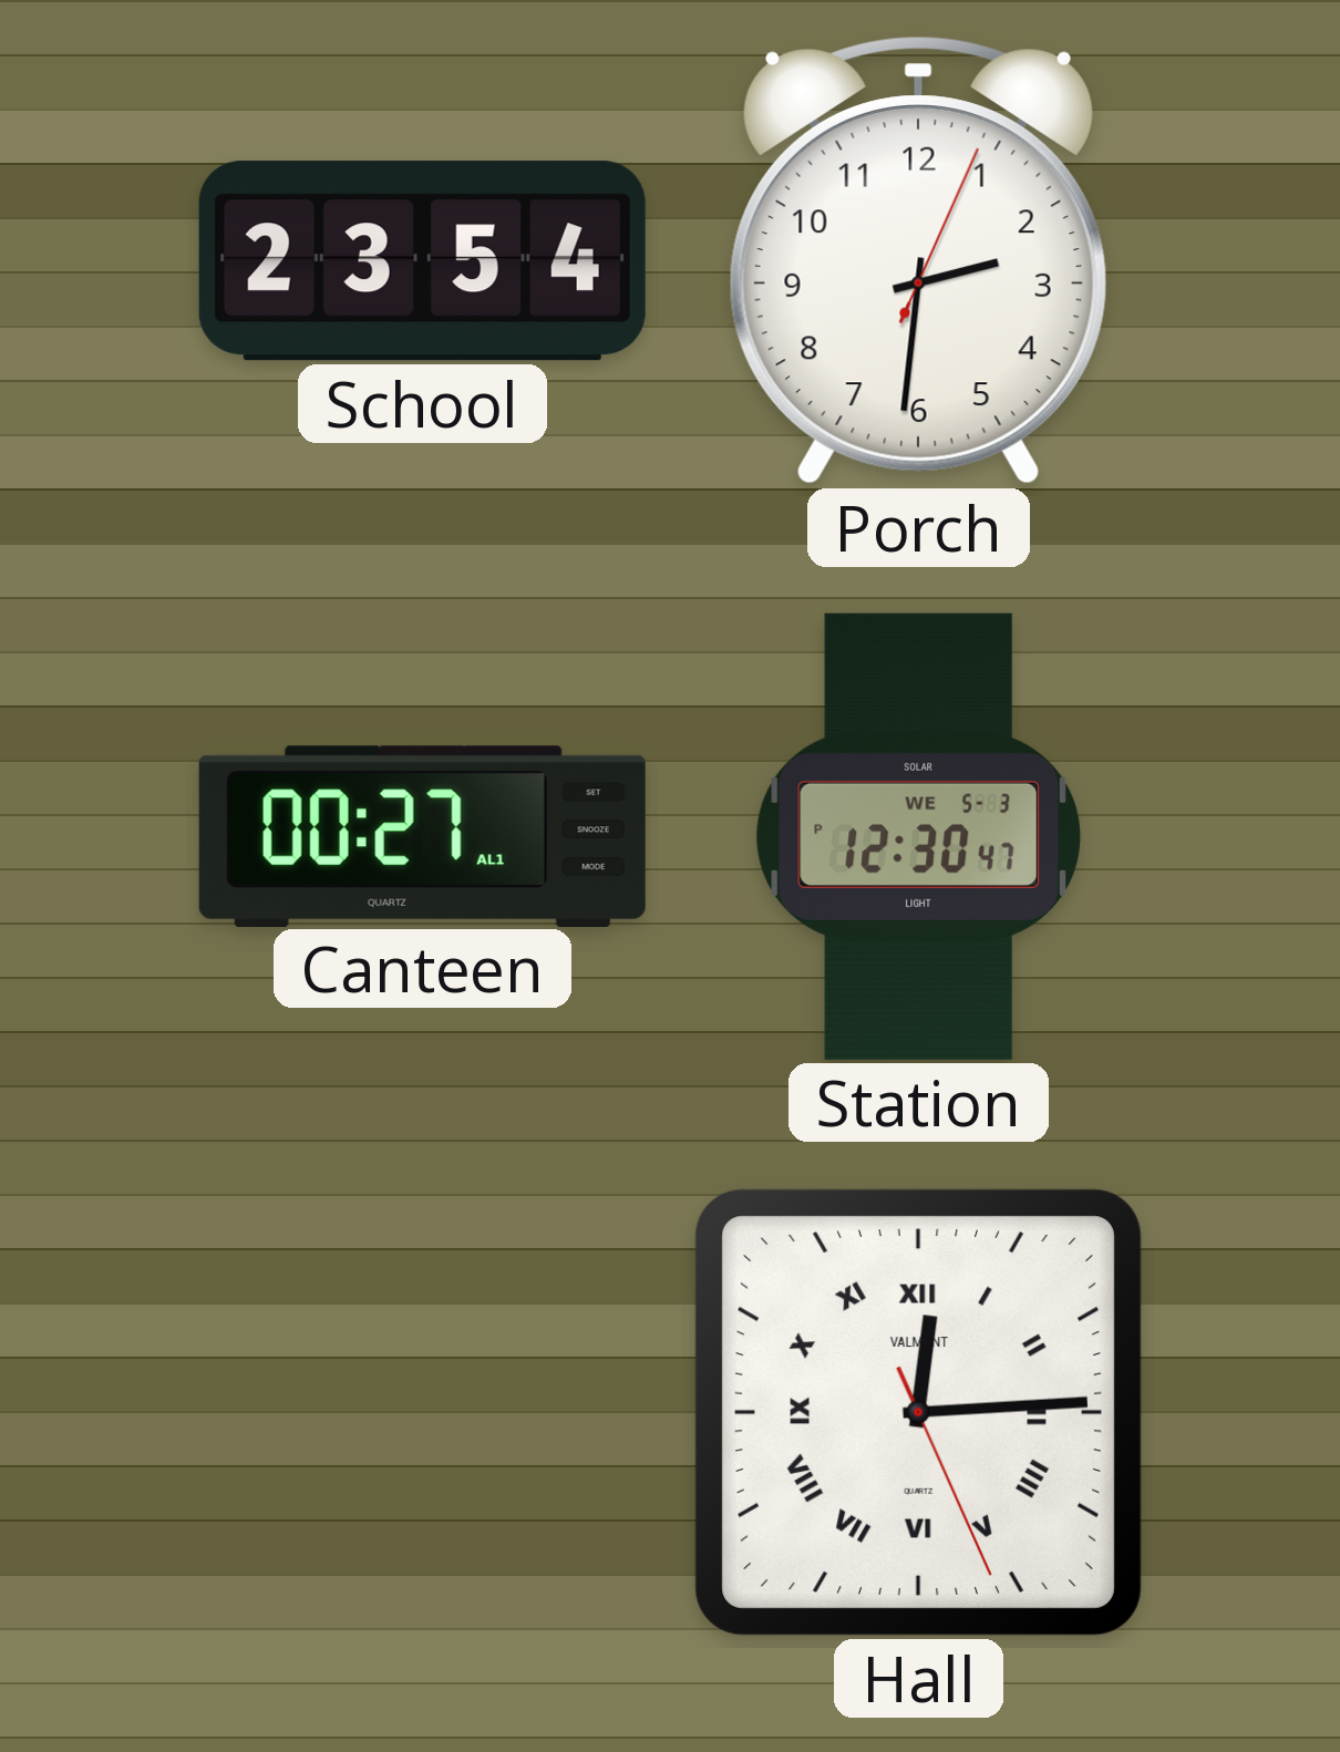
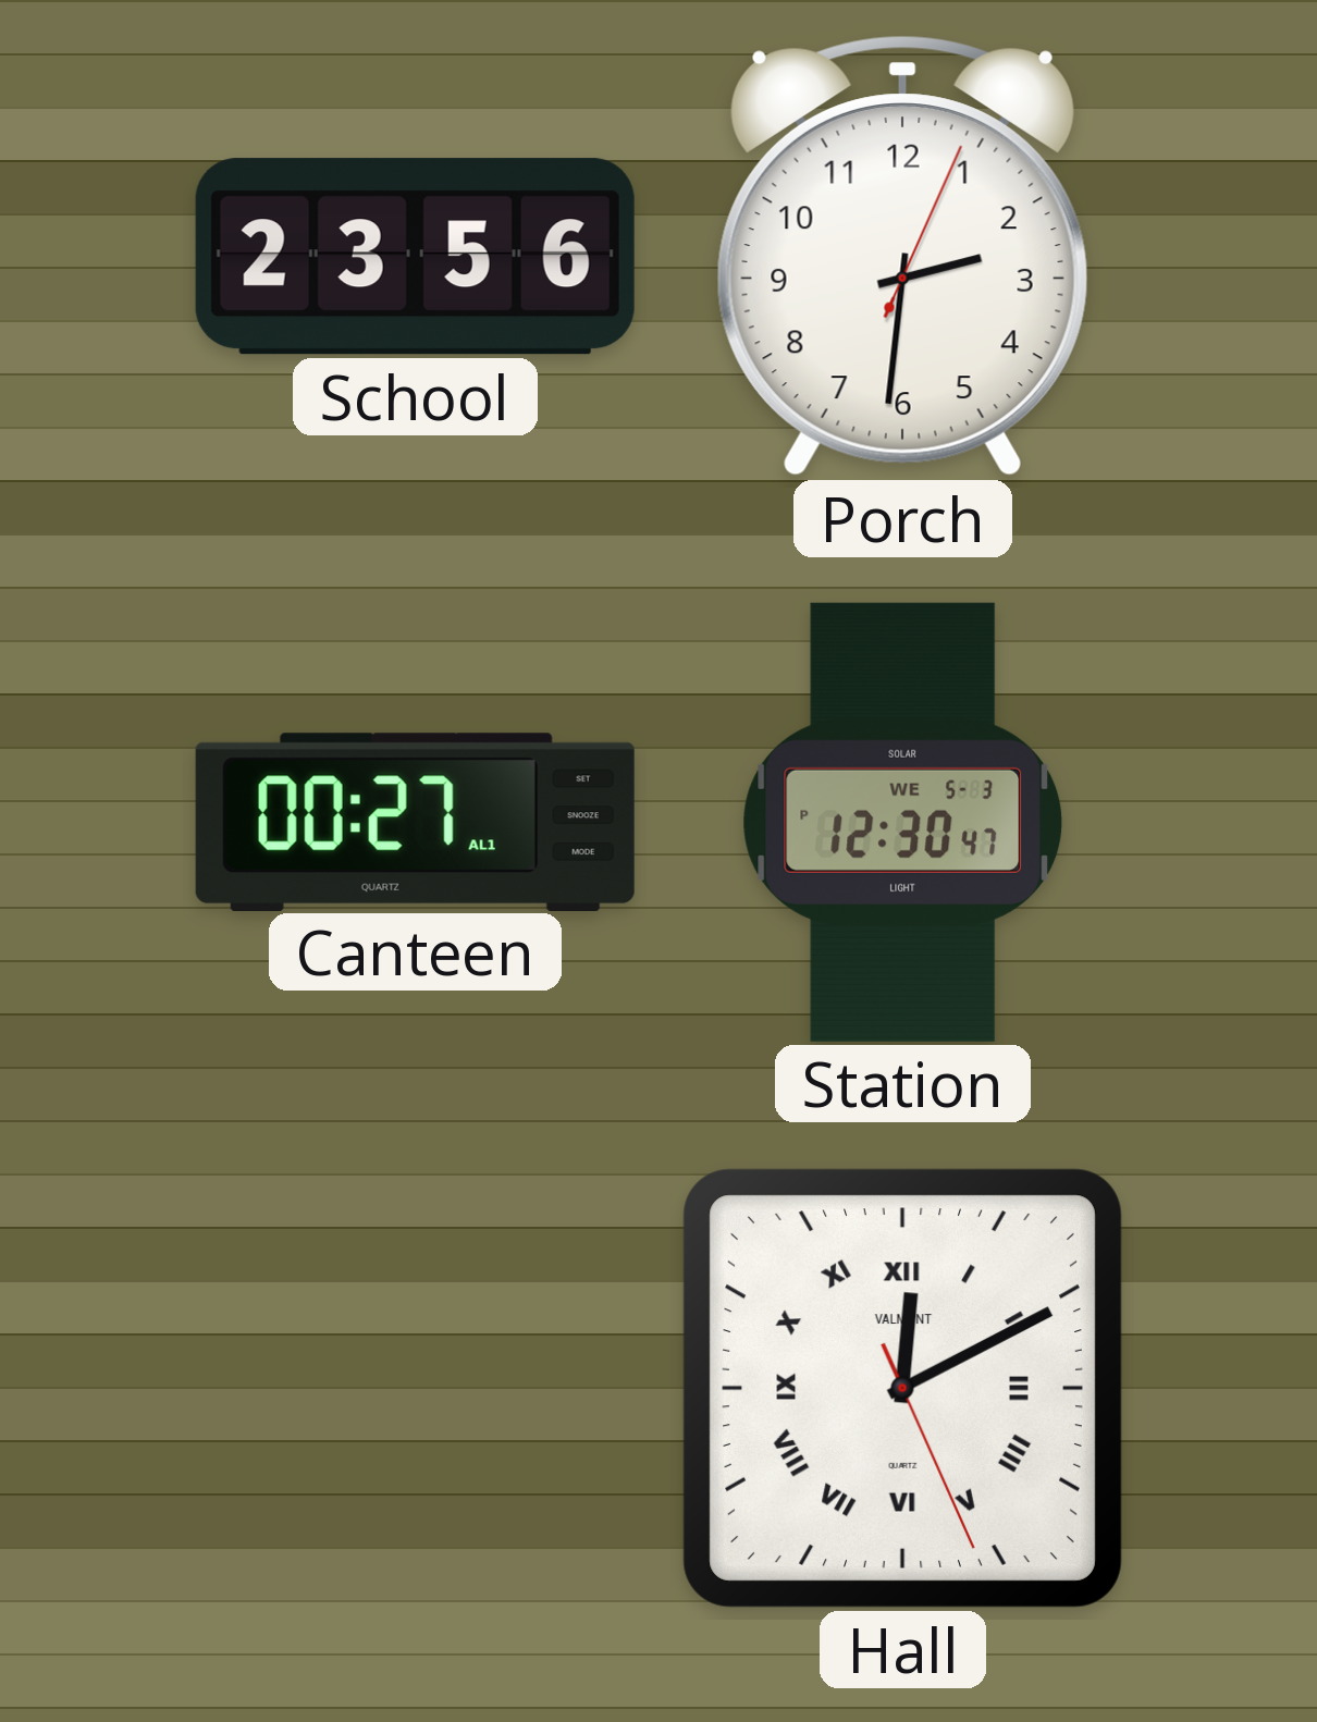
School: 23:54 -> 23:56 (415, 257)
Hall: 12:14 -> 12:10 (902, 1388)
